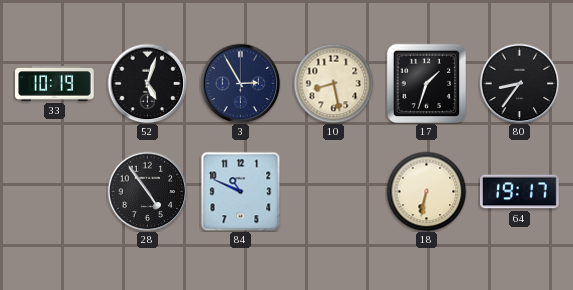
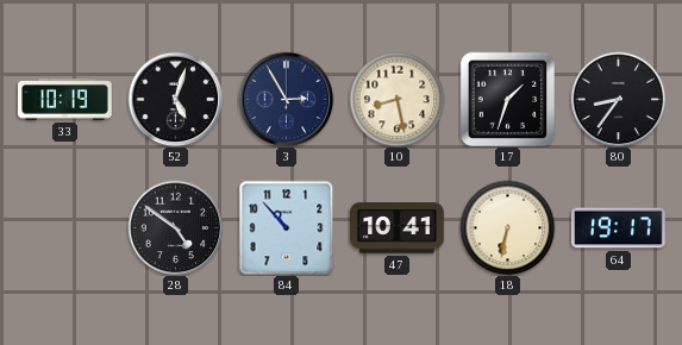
28: 4:54 -> 4:51 (175, 227)
84: 10:49 -> 10:53 (286, 227)
47: none -> 10:41 (398, 228)
